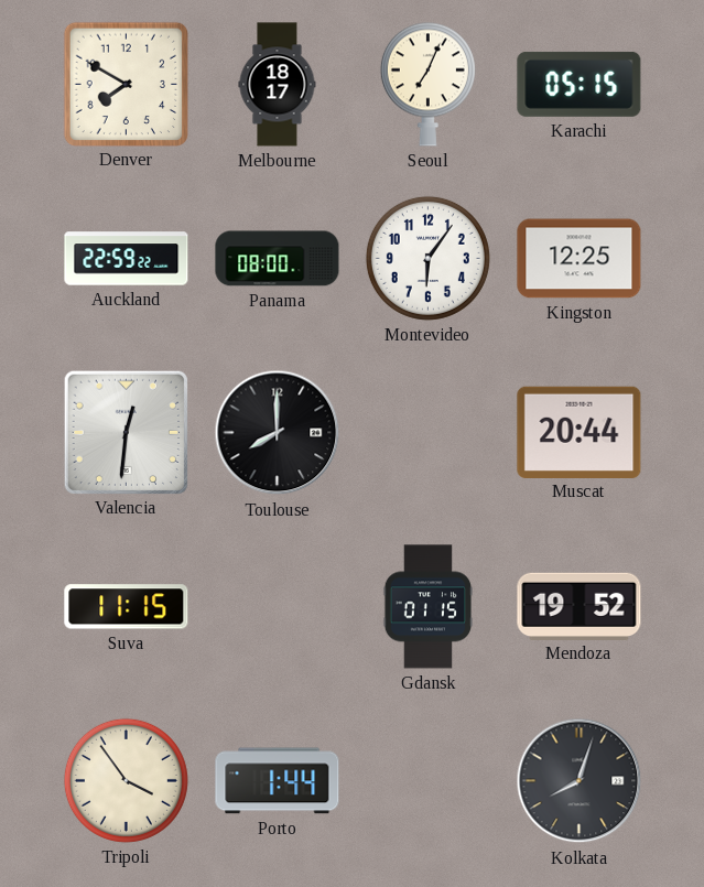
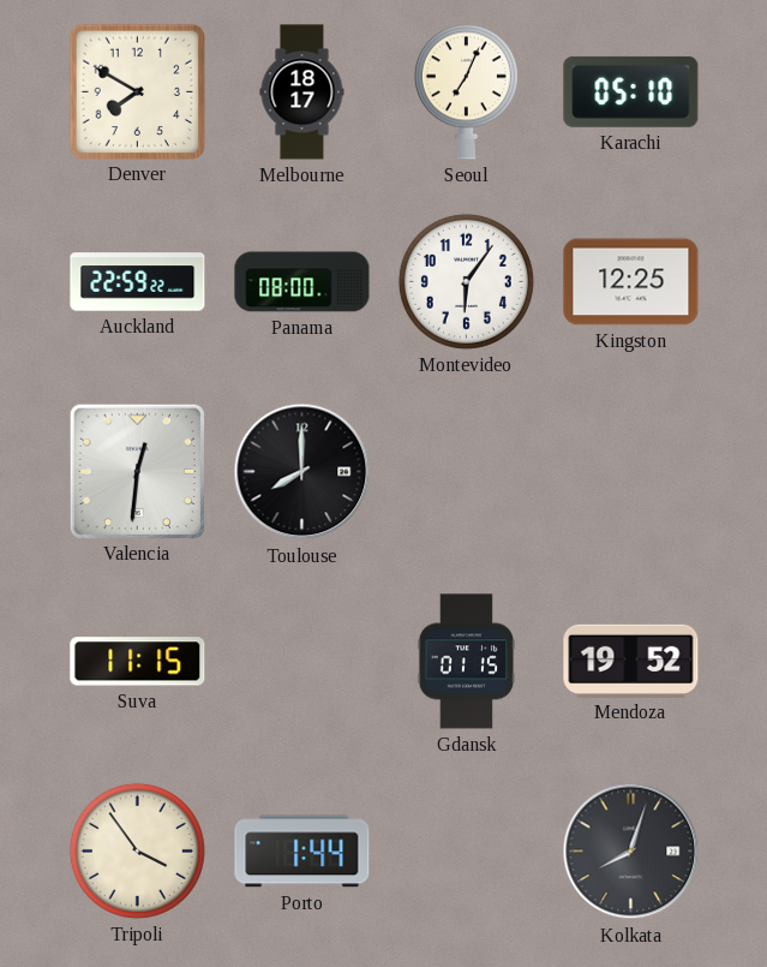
Karachi: 05:15 -> 05:10 (631, 91)
Muscat: 20:44 -> none (580, 432)
